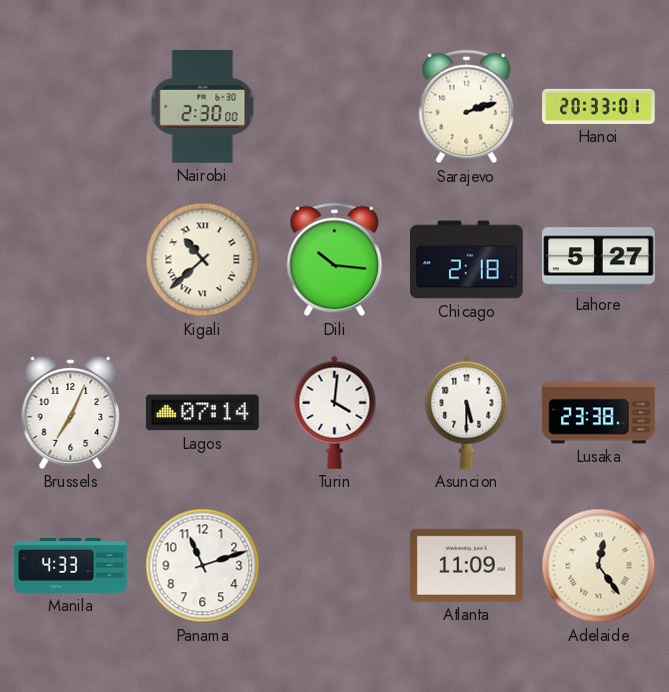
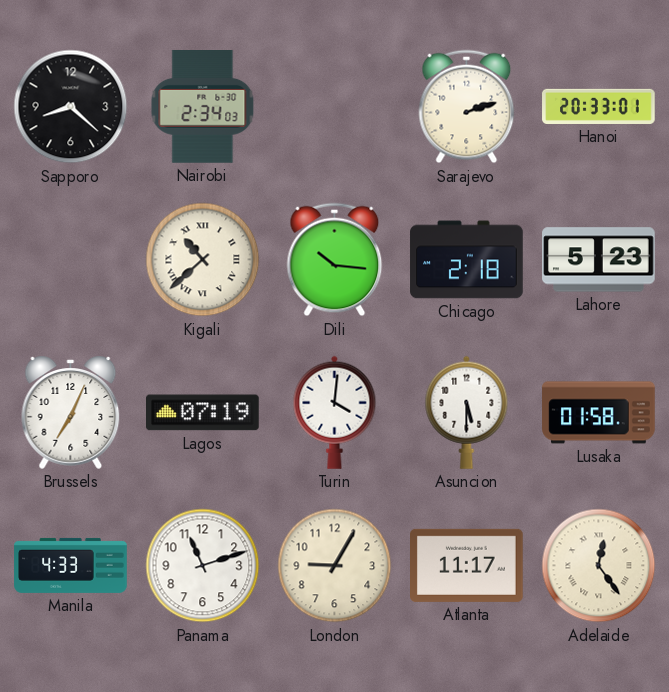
Sapporo: none -> 8:22 (71, 107)
Nairobi: 2:30 -> 2:34 (203, 107)
Lahore: 5:27 -> 5:23 (599, 260)
Lagos: 07:14 -> 07:19 (203, 413)
Lusaka: 23:38 -> 01:58 (599, 413)
London: none -> 9:05 (335, 566)
Atlanta: 11:09 -> 11:17 (467, 565)
